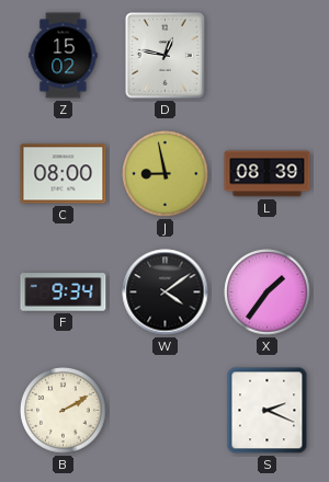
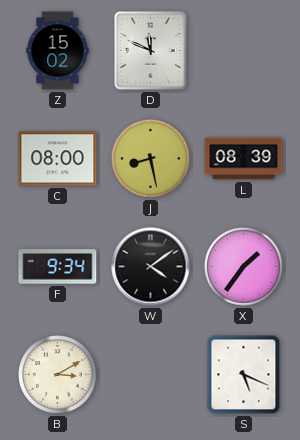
D: 12:47 -> 11:49 (151, 51)
J: 8:58 -> 8:28 (151, 159)
B: 2:10 -> 3:10 (58, 375)
S: 2:19 -> 5:19 (244, 375)
